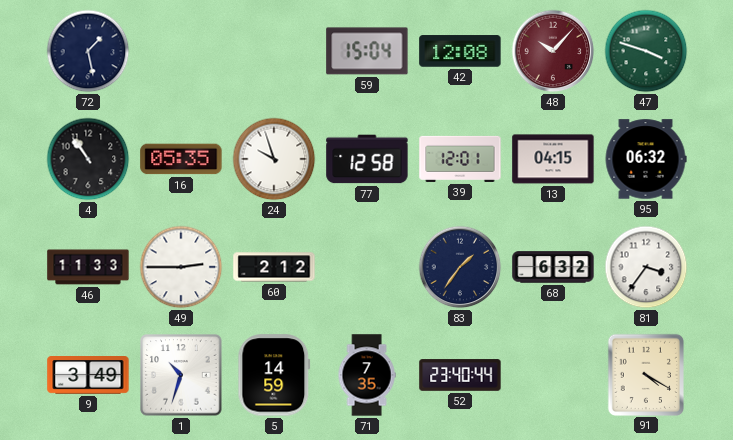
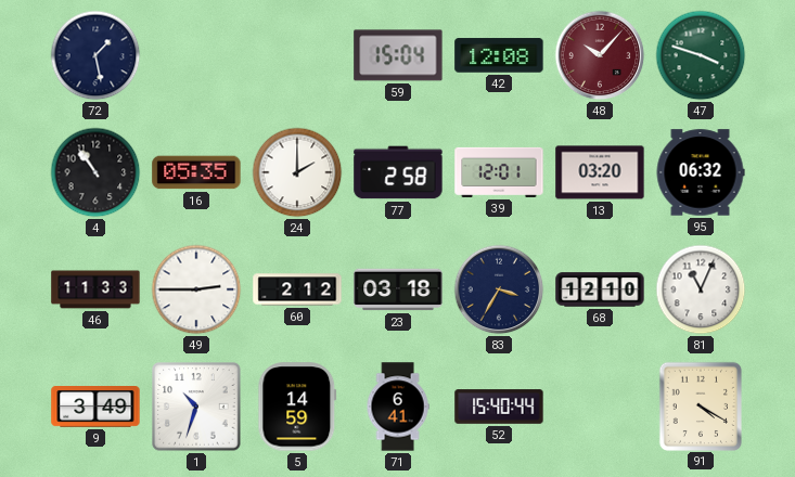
24: 9:57 -> 2:00 (297, 172)
77: 12:58 -> 2:58 (398, 172)
13: 04:15 -> 03:20 (600, 172)
23: none -> 03:18 (398, 289)
83: 1:36 -> 3:35 (499, 289)
68: 6:32 -> 12:10 (600, 289)
81: 3:36 -> 11:04 (701, 289)
71: 7:35 -> 6:41 (398, 407)
52: 23:40 -> 15:40 (499, 407)
